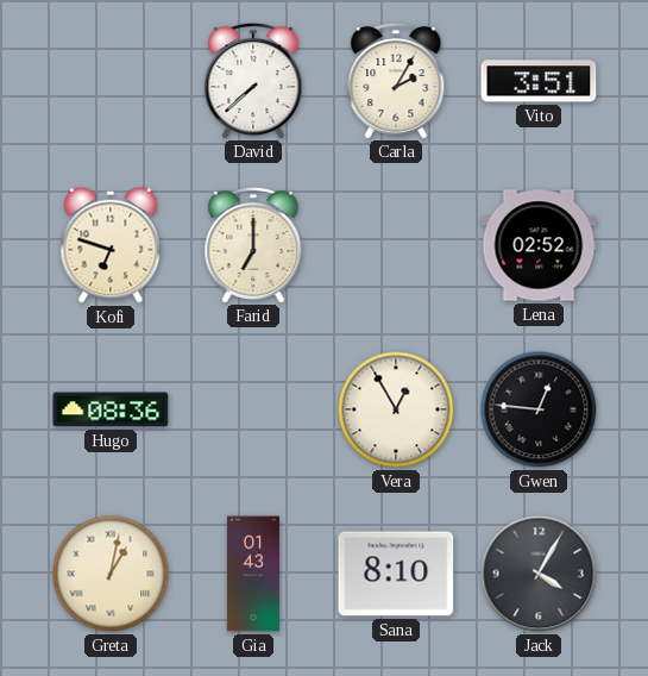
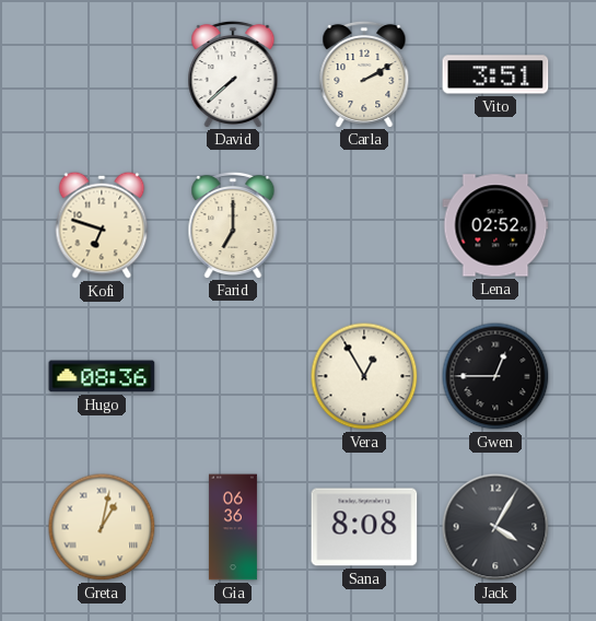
Carla: 2:05 -> 2:10 (364, 73)
Gwen: 12:46 -> 12:45 (495, 376)
Gia: 01:43 -> 06:36 (233, 527)
Sana: 8:10 -> 8:08 (364, 527)
